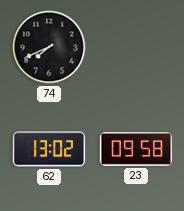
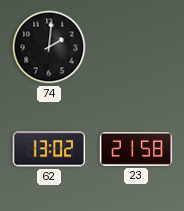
74: 7:41 -> 2:01 (49, 47)
23: 09:58 -> 21:58 (136, 149)
